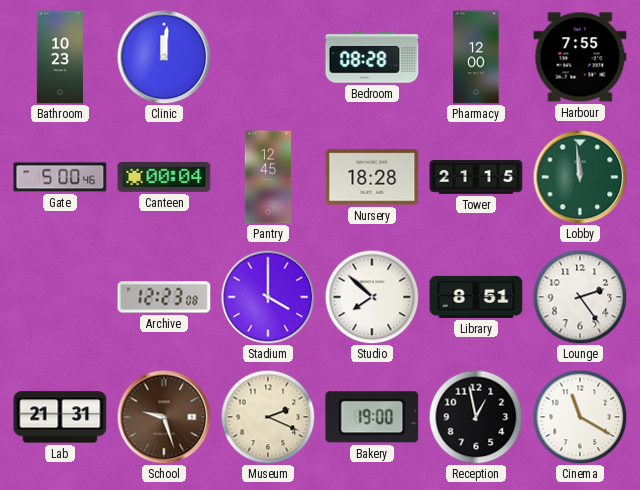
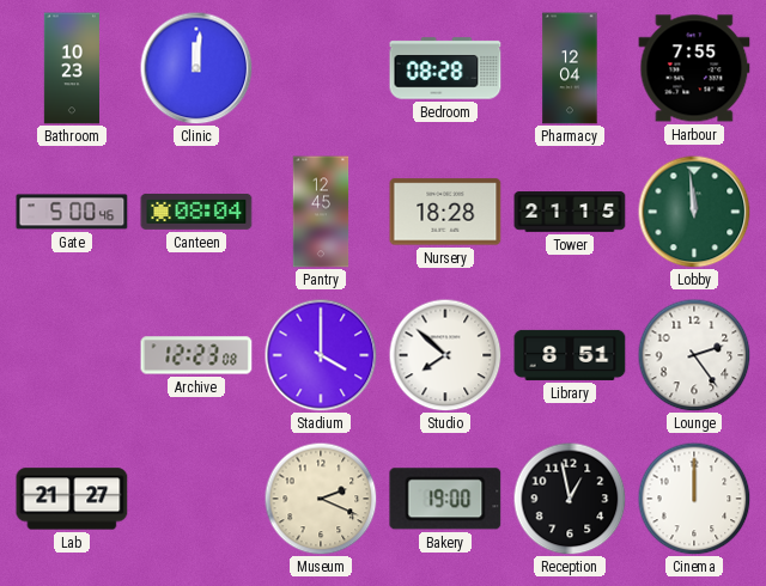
Pharmacy: 12:00 -> 12:04 (570, 68)
Canteen: 00:04 -> 08:04 (196, 212)
Lab: 21:31 -> 21:27 (72, 499)
School: 9:27 -> none (164, 417)
Cinema: 11:20 -> 12:00 (694, 499)
